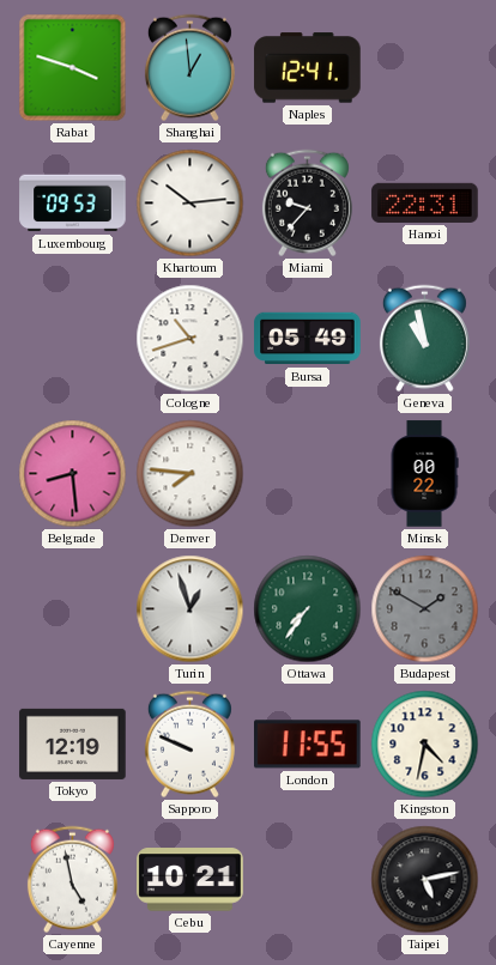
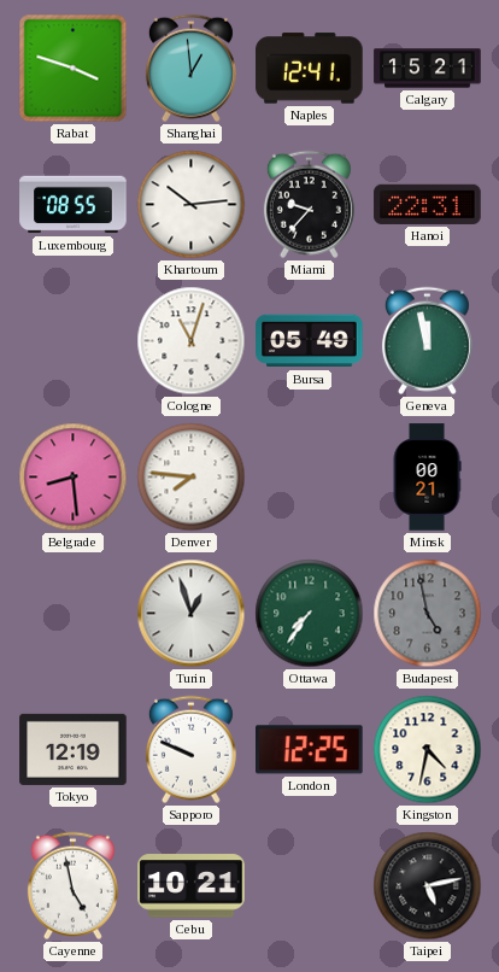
Calgary: none -> 15:21 (428, 69)
Luxembourg: 09:53 -> 08:55 (74, 205)
Cologne: 10:42 -> 11:03 (192, 341)
Geneva: 10:58 -> 11:58 (427, 341)
Minsk: 00:22 -> 00:21 (427, 478)
Budapest: 1:50 -> 4:58 (428, 614)
London: 11:55 -> 12:25 (310, 750)
